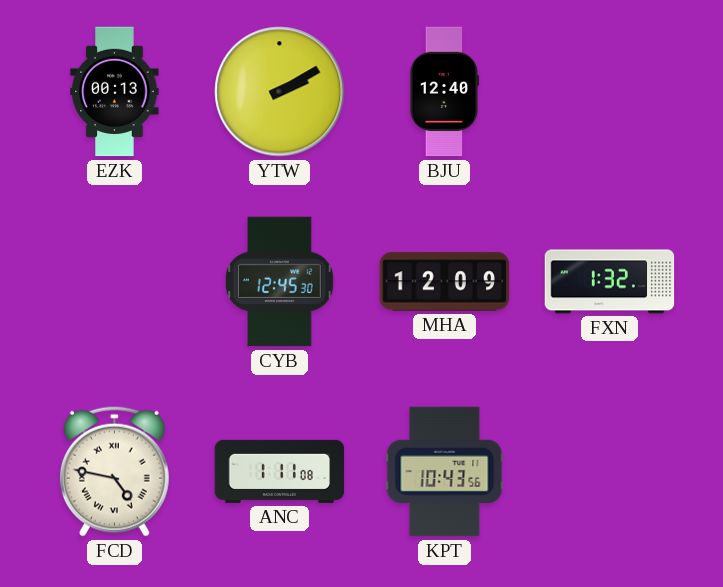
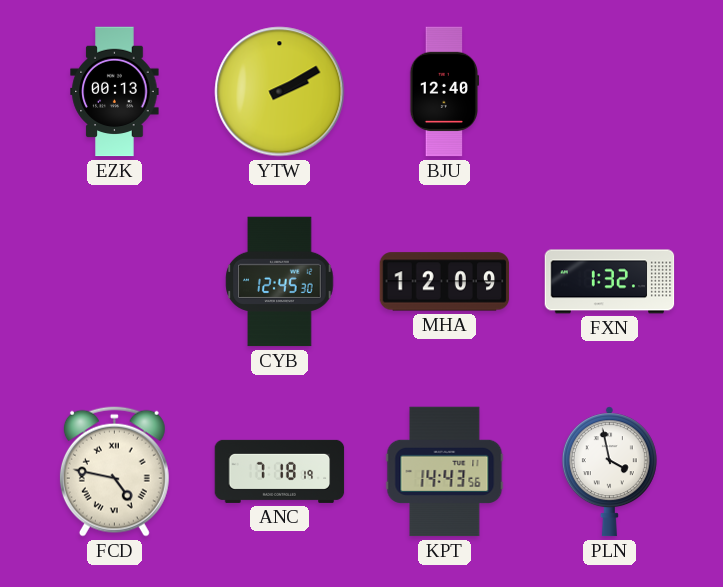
ANC: 1:11 -> 7:18 (280, 471)
KPT: 10:43 -> 14:43 (445, 472)
PLN: none -> 3:58 (609, 472)
